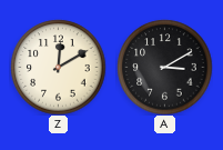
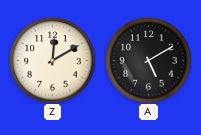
A: 3:10 -> 5:10 (148, 60)
